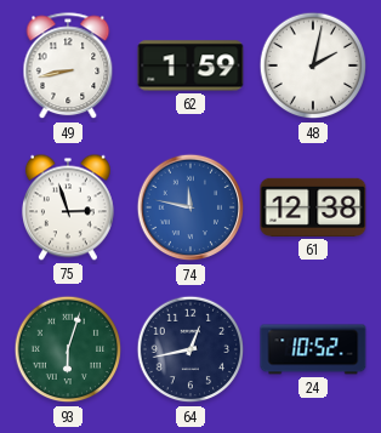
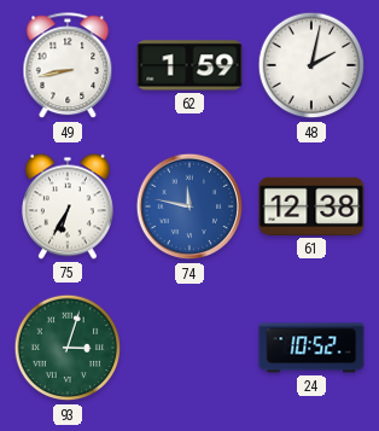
75: 2:57 -> 6:35 (68, 206)
93: 6:03 -> 3:03 (68, 348)
64: 12:43 -> none (190, 349)
